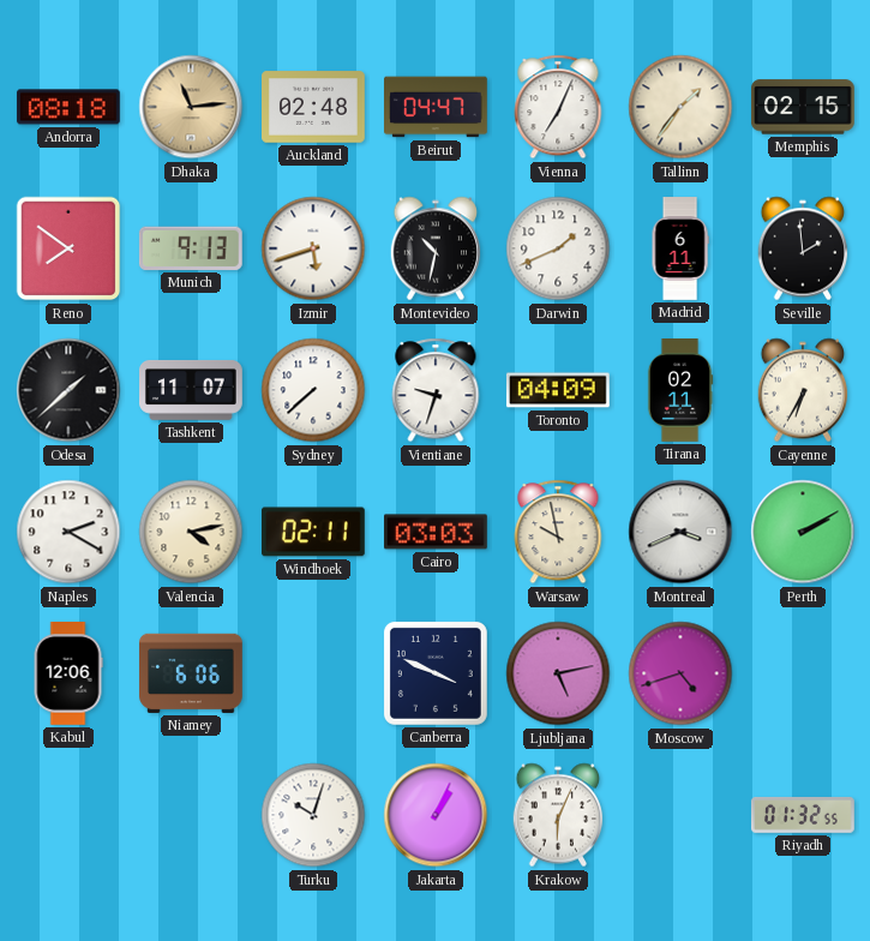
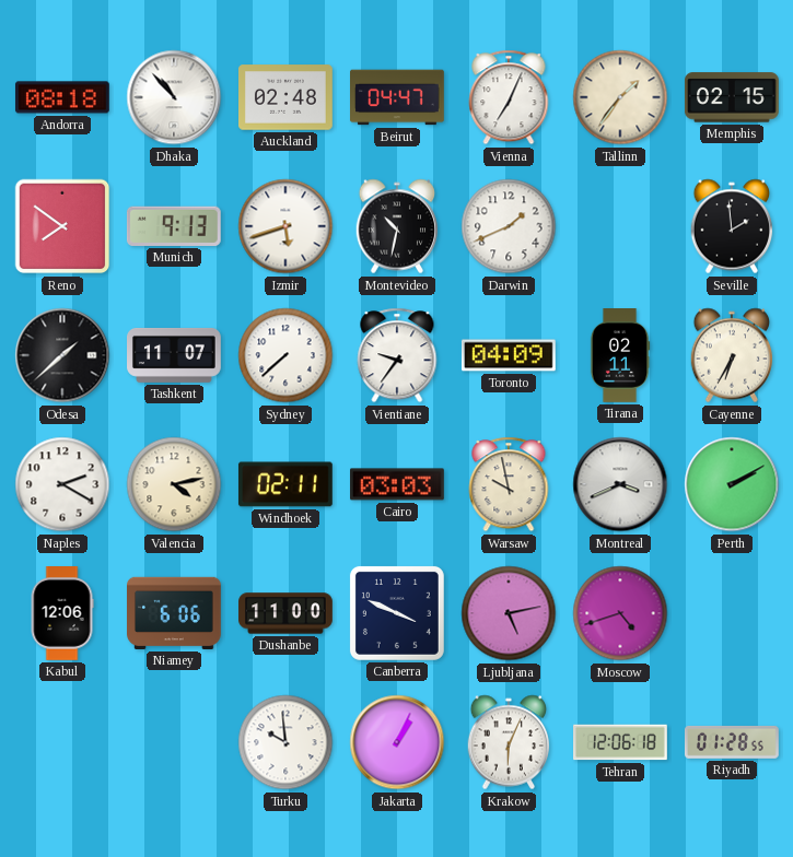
Dhaka: 11:14 -> 10:53 (174, 97)
Dhaka dial: champagne -> white (174, 97)
Madrid: 6:11 -> none (680, 248)
Vientiane: 9:33 -> 9:36 (397, 355)
Dushanbe: none -> 11:00 (287, 613)
Turku: 10:03 -> 9:59 (285, 742)
Tehran: none -> 12:06 (621, 742)
Riyadh: 01:32 -> 01:28 (732, 742)
